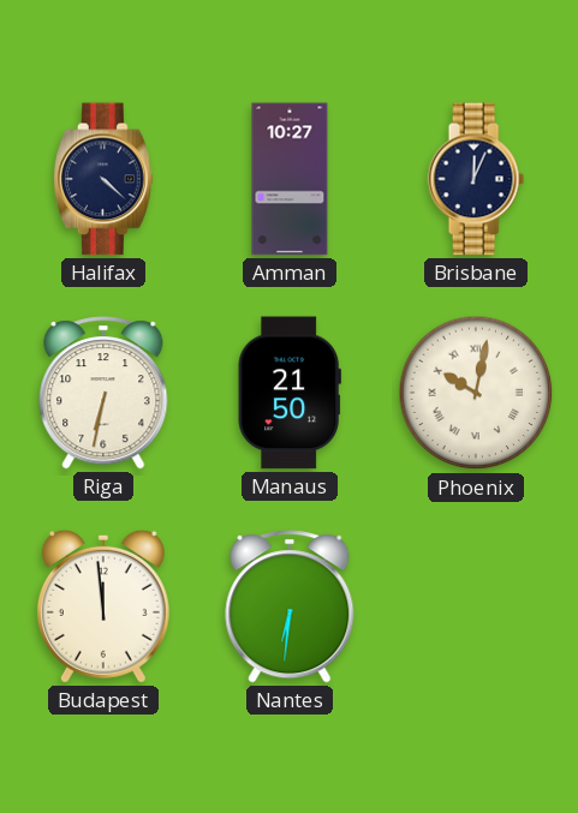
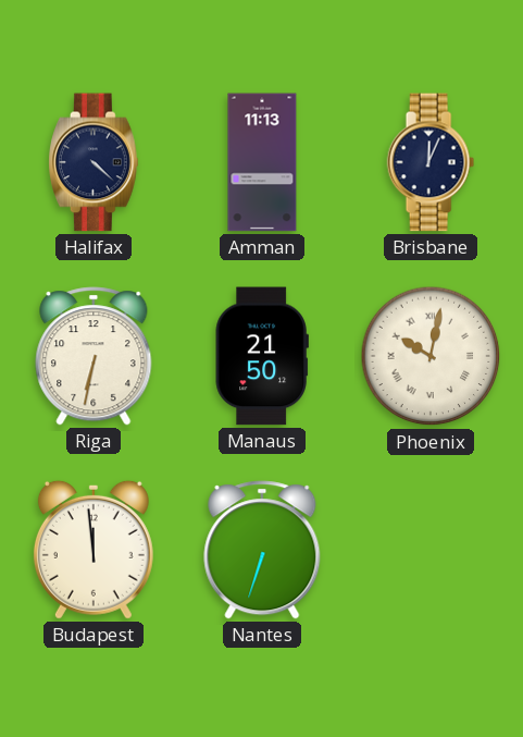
Amman: 10:27 -> 11:13 (262, 162)
Nantes: 6:31 -> 6:33 (262, 550)
